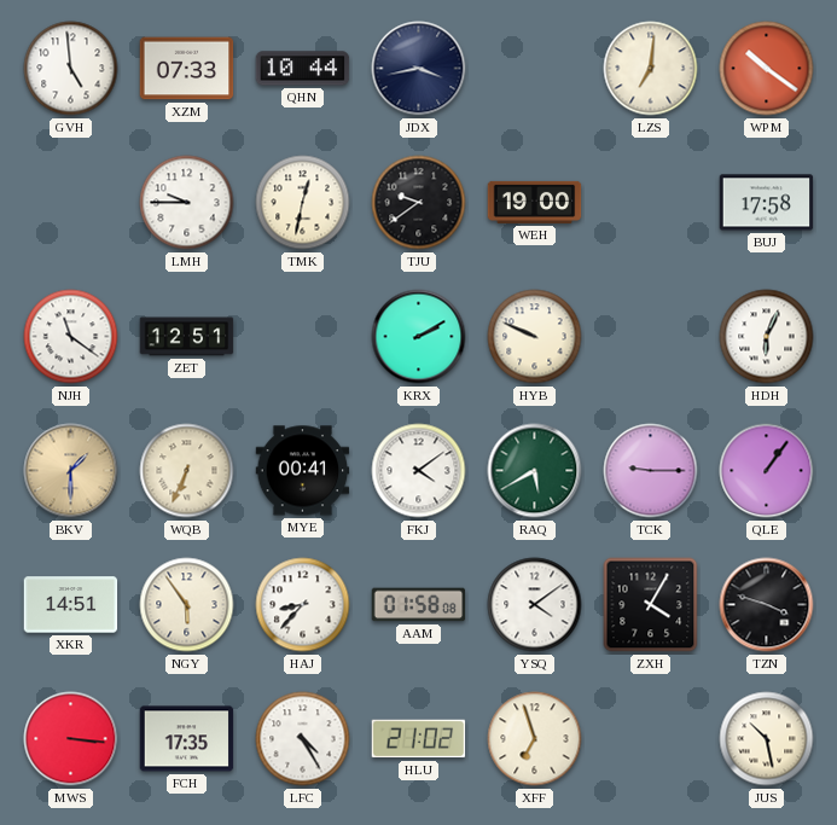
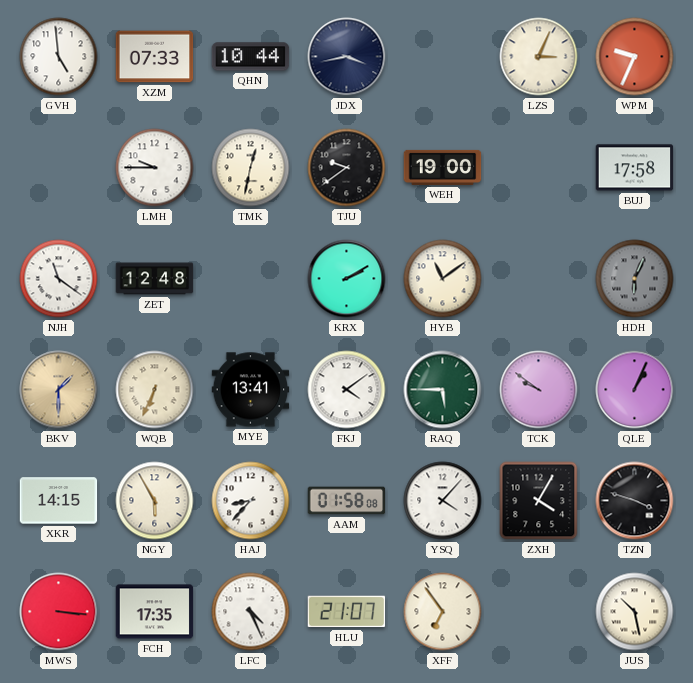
LZS: 7:01 -> 3:04 (539, 57)
WPM: 10:21 -> 9:34 (635, 57)
ZET: 12:51 -> 12:48 (155, 279)
HYB: 9:49 -> 11:09 (443, 279)
HDH dial: white -> grey (635, 279)
MYE: 00:41 -> 13:41 (251, 390)
RAQ: 5:40 -> 5:45 (443, 390)
TCK: 9:15 -> 9:51 (539, 390)
QLE: 1:06 -> 1:04 (635, 390)
XKR: 14:51 -> 14:15 (59, 501)
NGY: 5:54 -> 5:55 (155, 501)
YSQ: 4:09 -> 4:07 (443, 501)
LFC: 4:25 -> 4:26 (251, 612)
HLU: 21:02 -> 21:07 (347, 612)
XFF: 6:57 -> 6:54 (443, 612)
